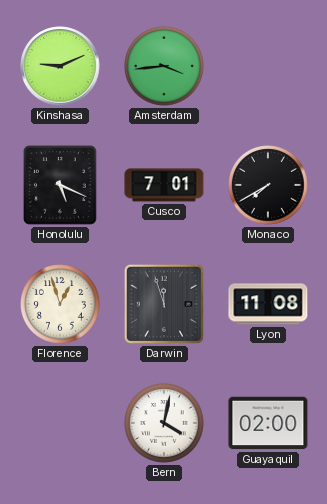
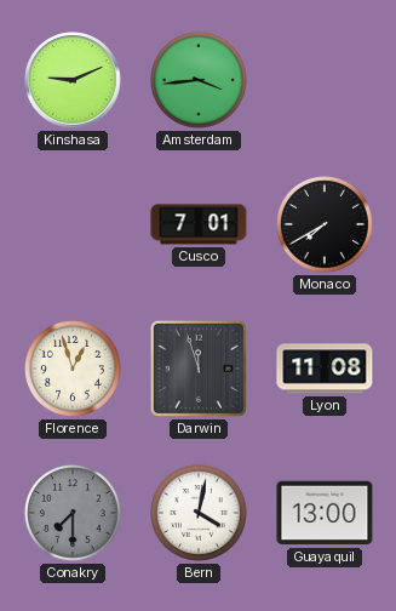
Honolulu: 5:19 -> none (60, 185)
Conakry: none -> 7:30 (74, 514)
Guayaquil: 02:00 -> 13:00 (325, 513)
